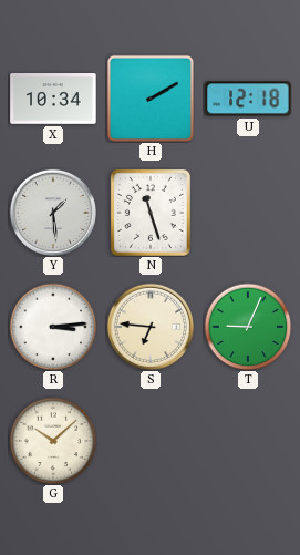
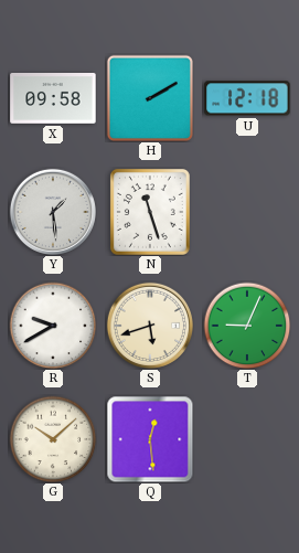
X: 10:34 -> 09:58 (53, 99)
R: 3:14 -> 9:40 (53, 326)
S: 6:46 -> 5:42 (149, 325)
Q: none -> 12:29 (150, 439)
